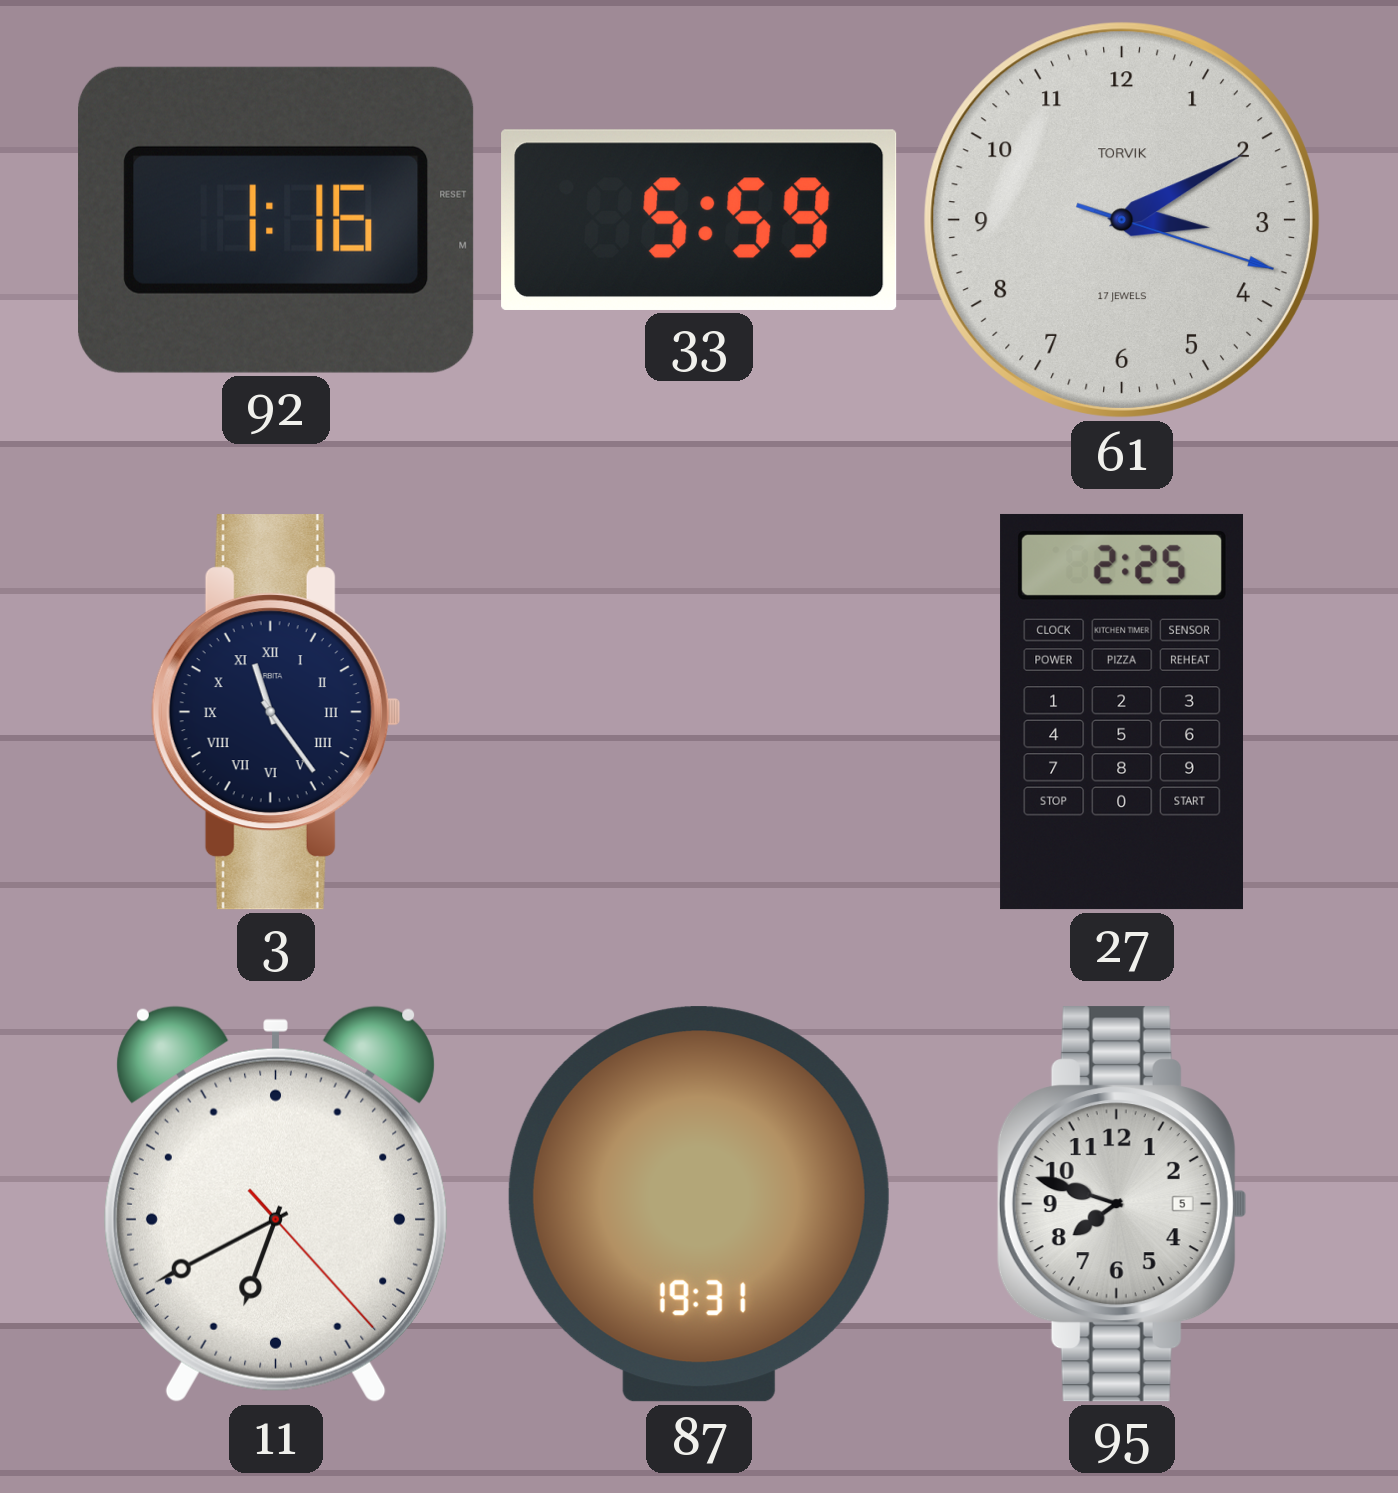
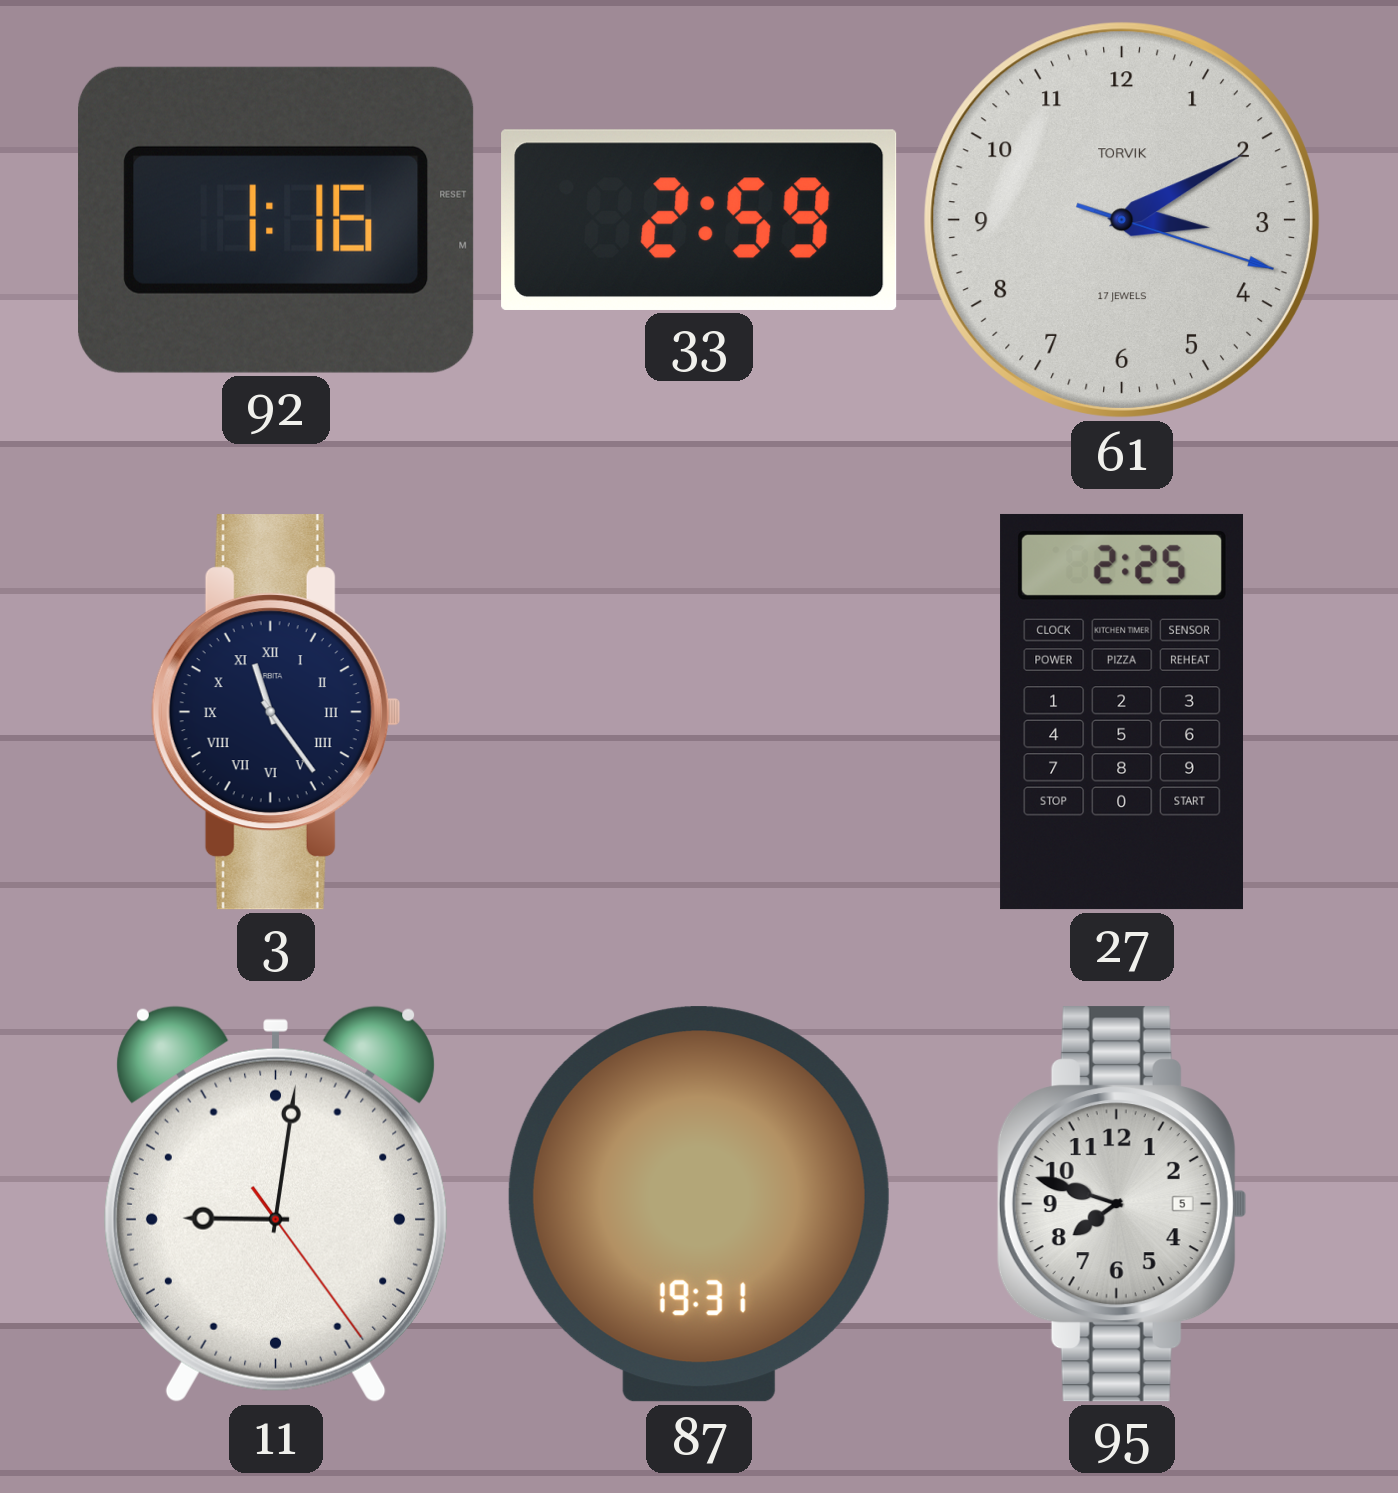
33: 5:59 -> 2:59 (699, 220)
11: 6:40 -> 9:01 (276, 1204)
